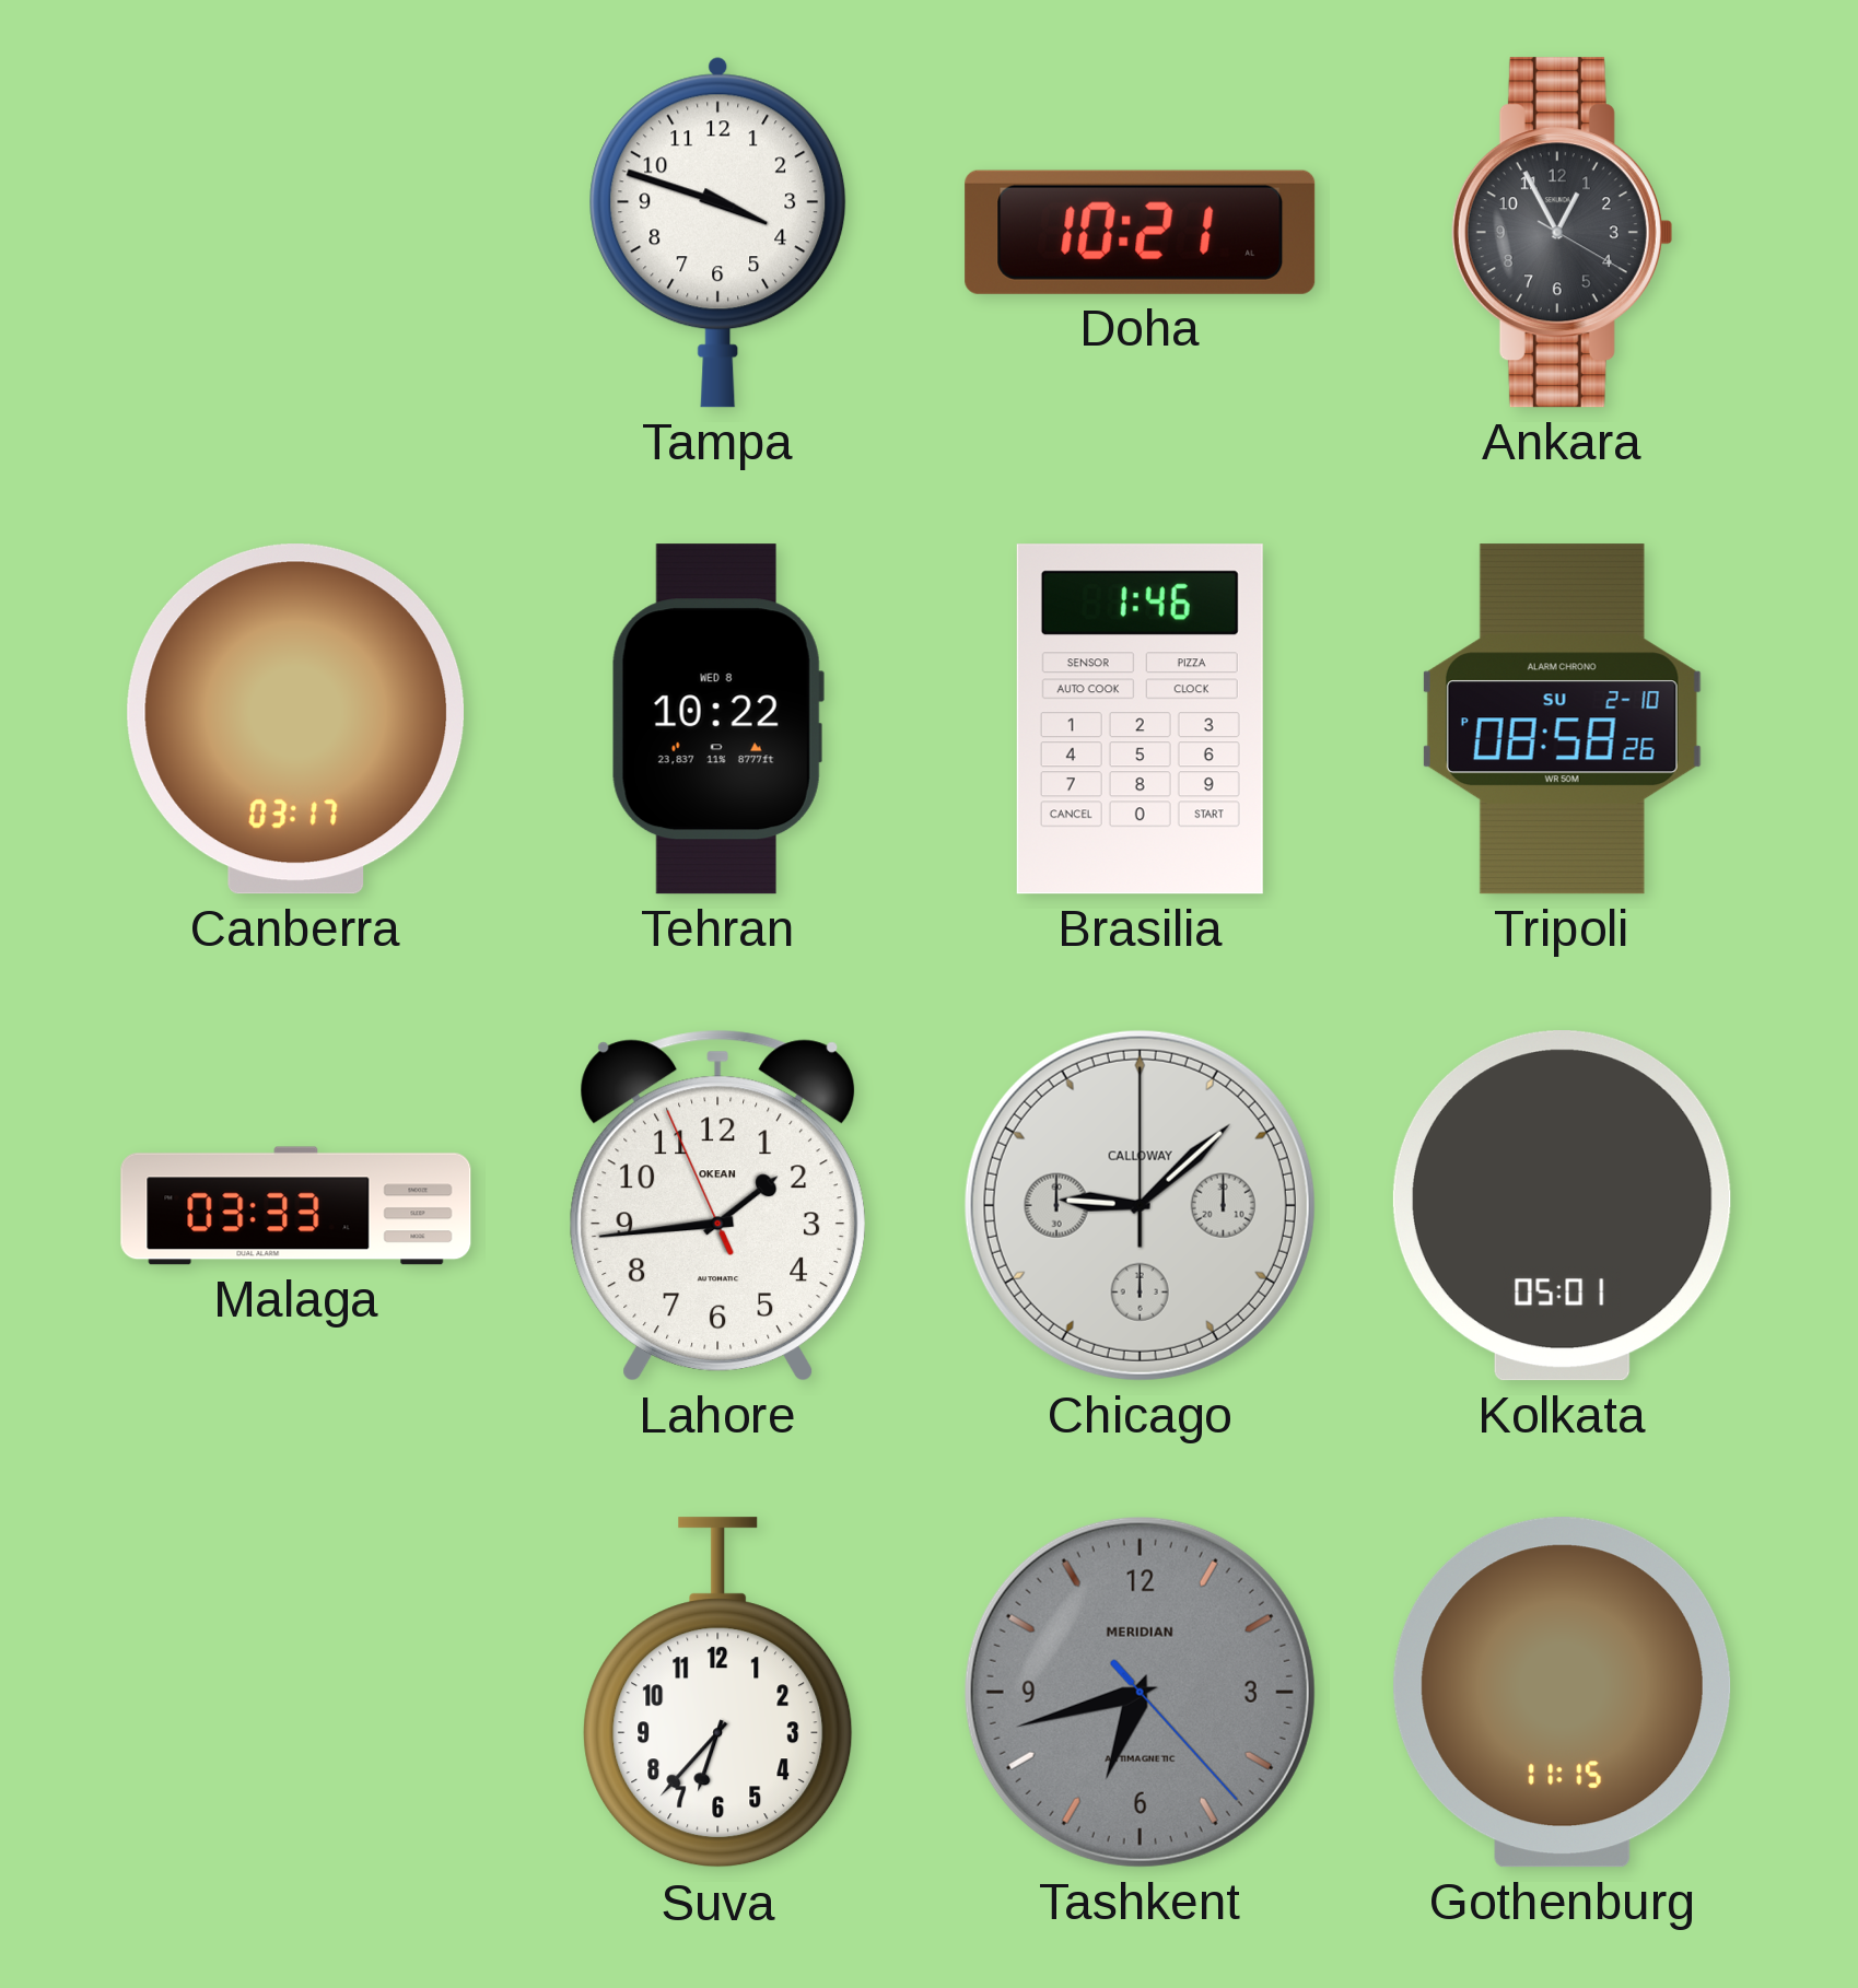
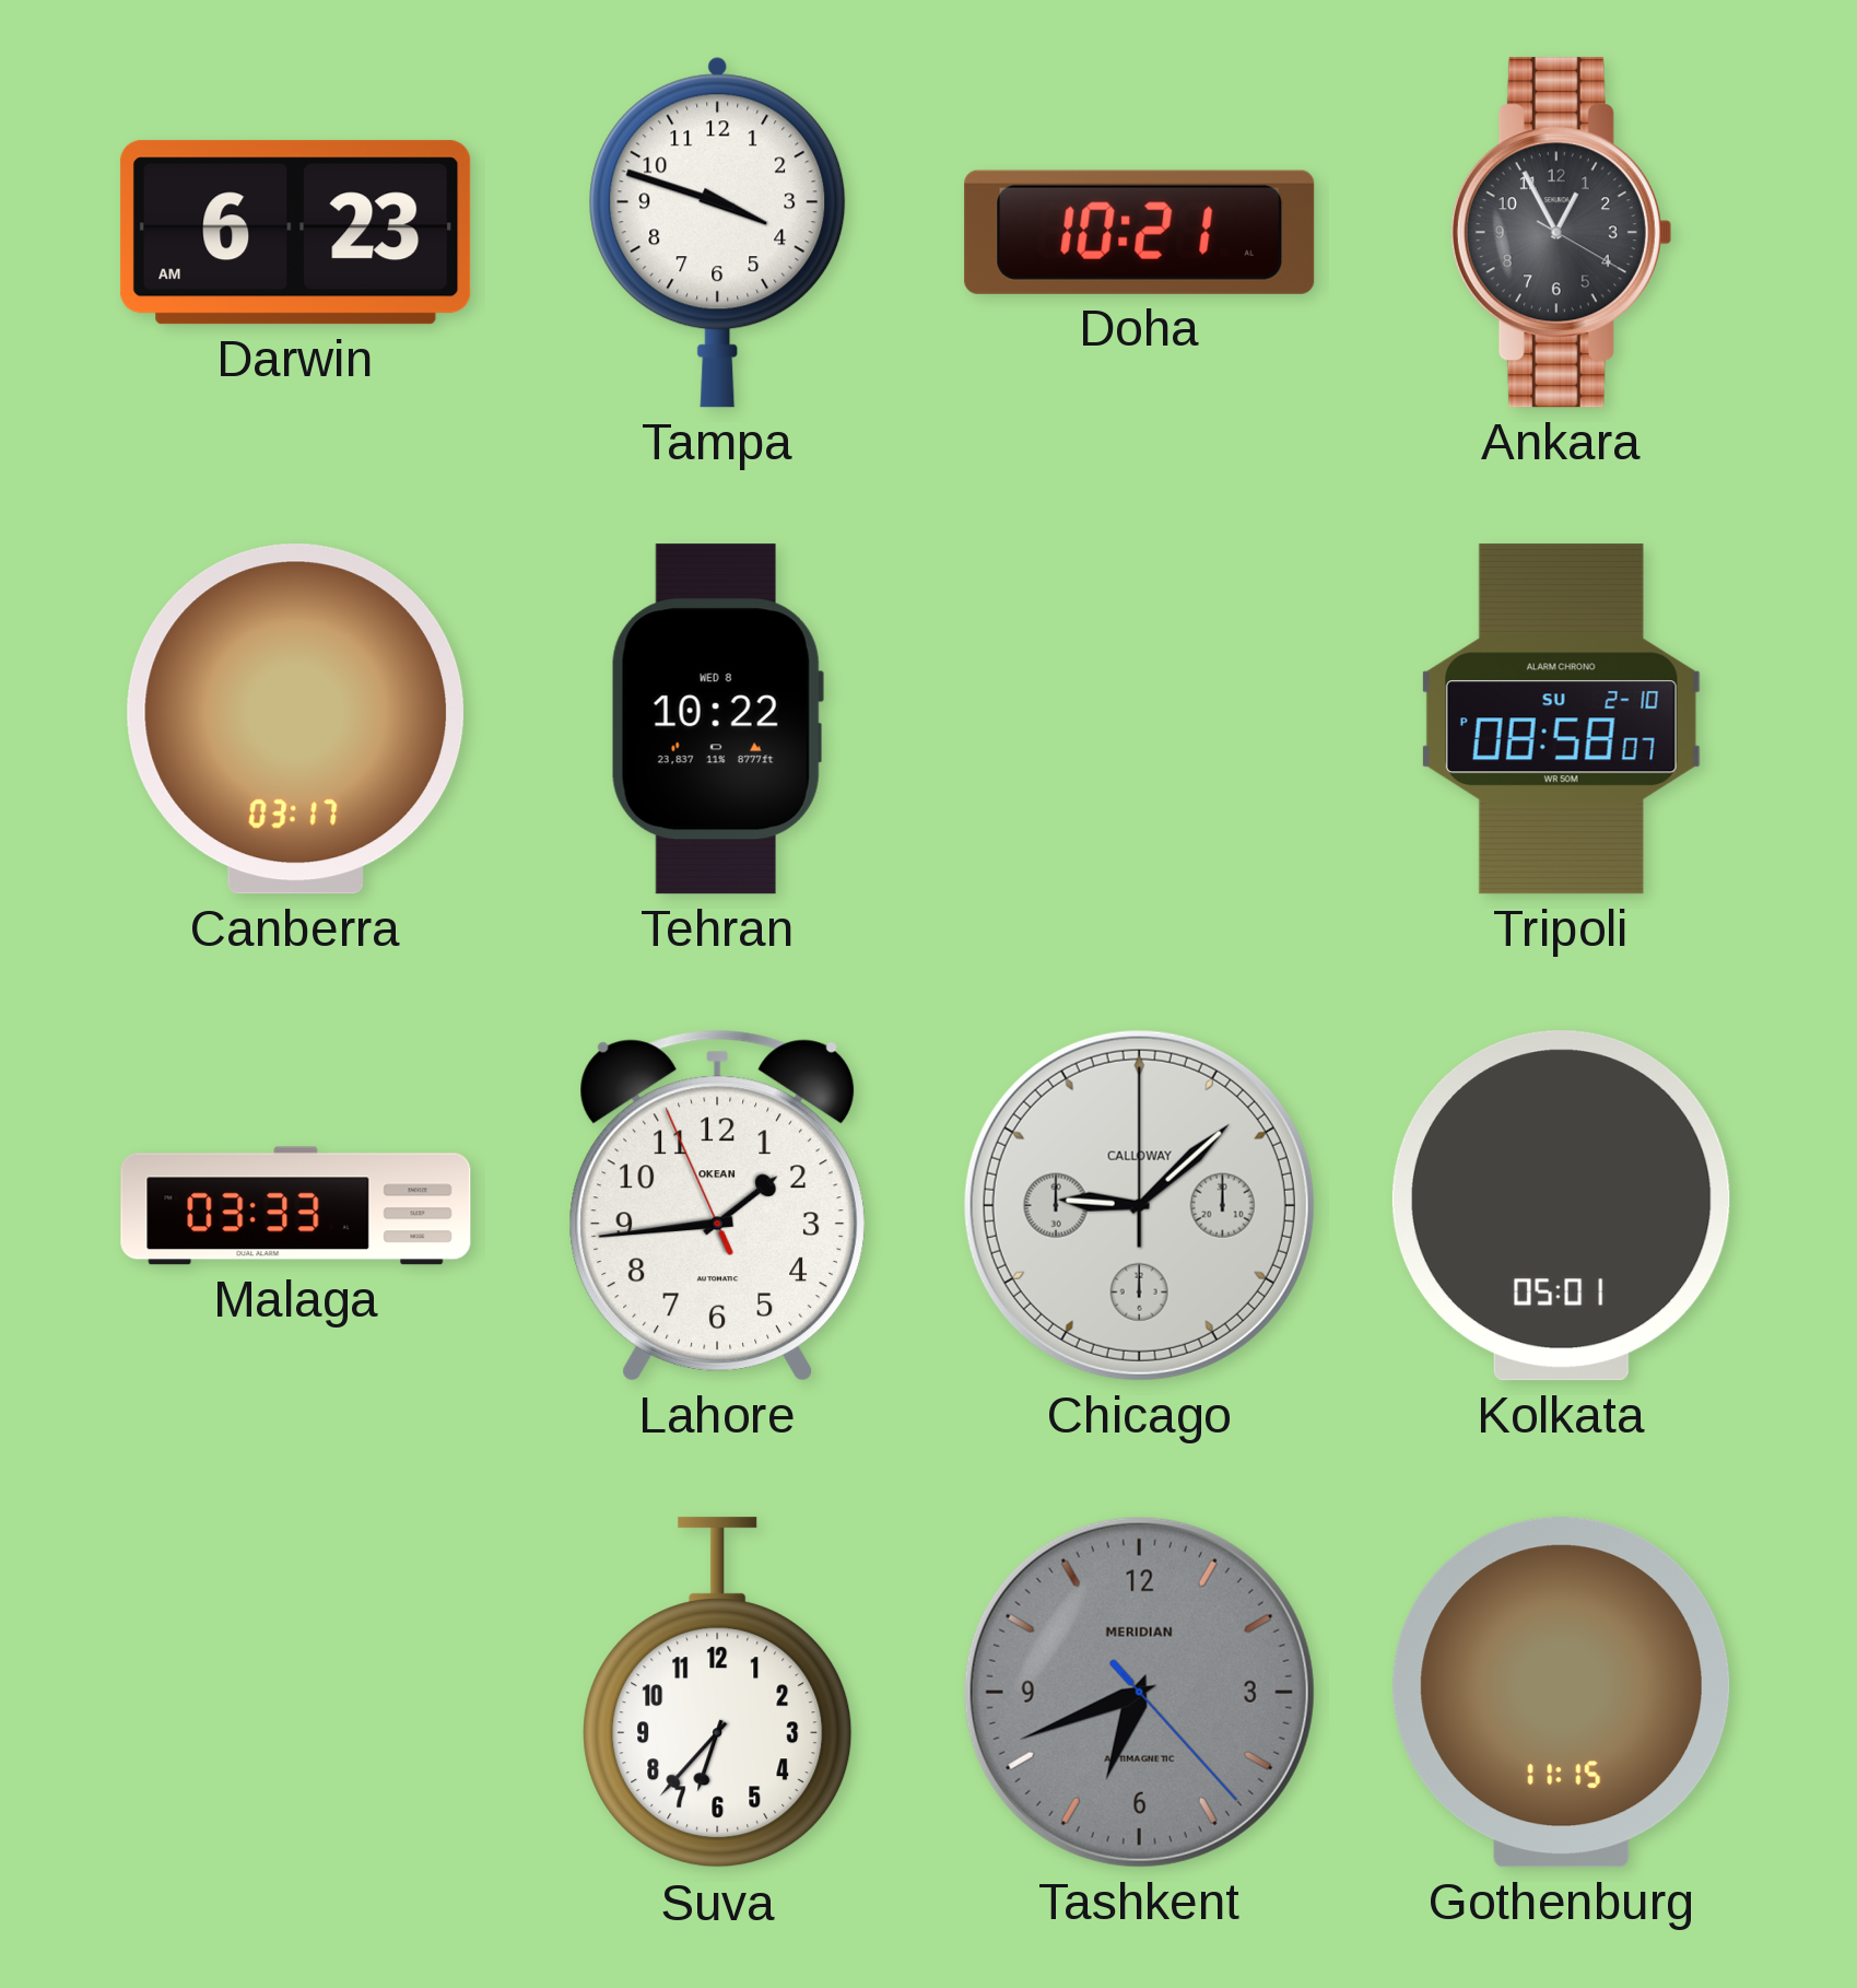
Darwin: none -> 6:23 (296, 233)
Brasilia: 1:46 -> none (1140, 720)
Tripoli: 08:58:26 PM -> 08:58:07 PM (1561, 720)
Tashkent: 6:42 -> 6:41 (1139, 1692)
